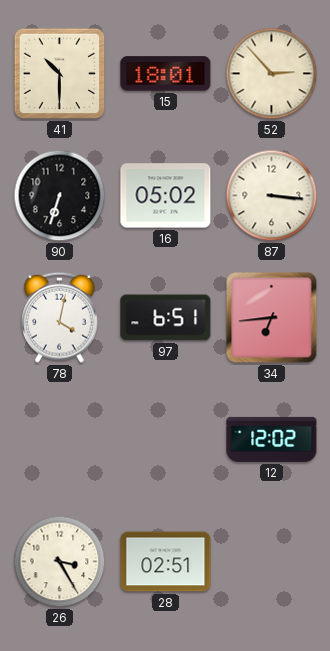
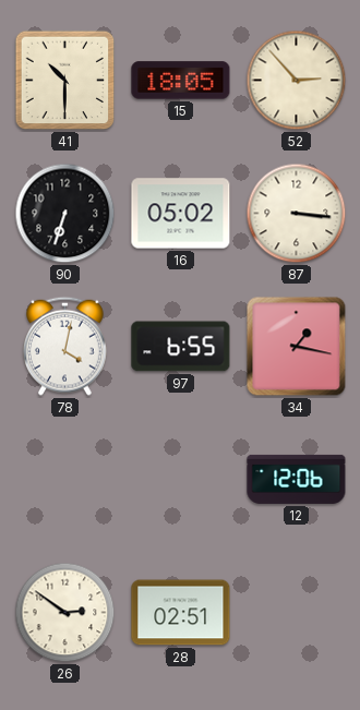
15: 18:01 -> 18:05 (181, 81)
97: 6:51 -> 6:55 (181, 347)
34: 6:44 -> 1:17 (297, 347)
12: 12:02 -> 12:06 (297, 479)
26: 3:25 -> 2:51 (65, 613)
